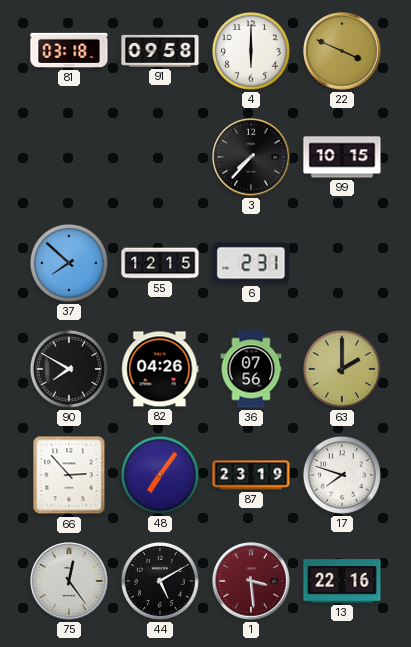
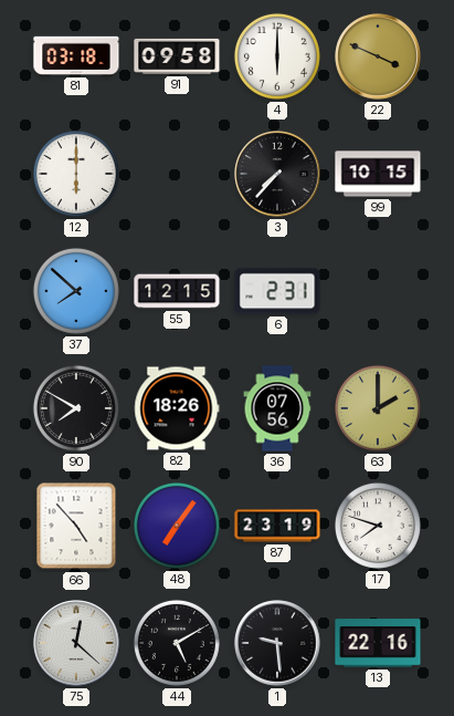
12: none -> 6:00 (76, 174)
82: 04:26 -> 18:26 (177, 408)
66: 2:53 -> 4:53 (76, 526)
75: 12:24 -> 12:22 (76, 643)
1: 3:29 -> 9:29 (277, 643)
1 dial: burgundy -> black (277, 643)
